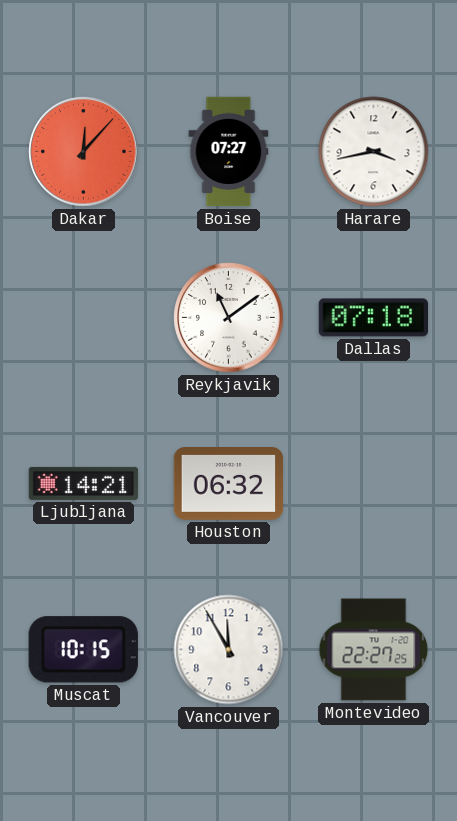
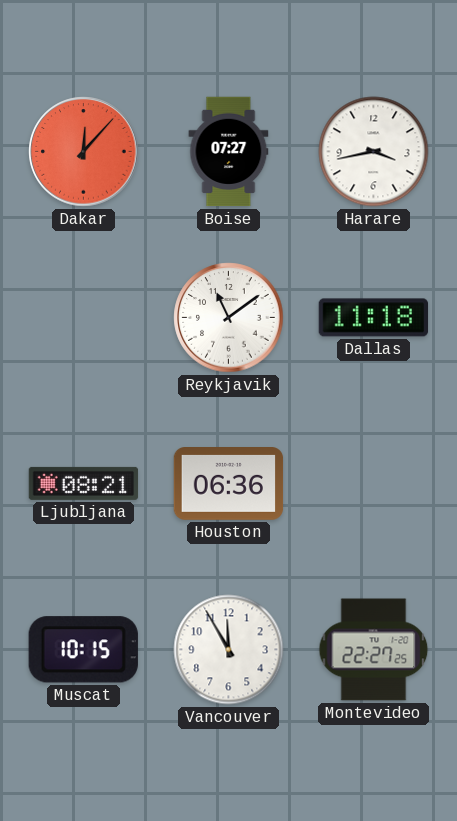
Dallas: 07:18 -> 11:18 (374, 318)
Ljubljana: 14:21 -> 08:21 (84, 483)
Houston: 06:32 -> 06:36 (229, 484)
